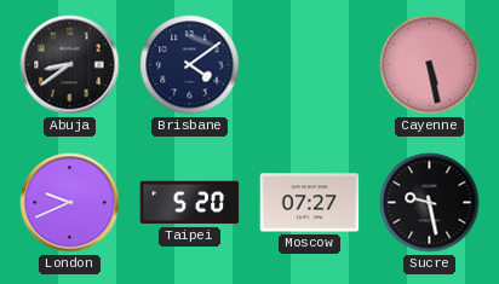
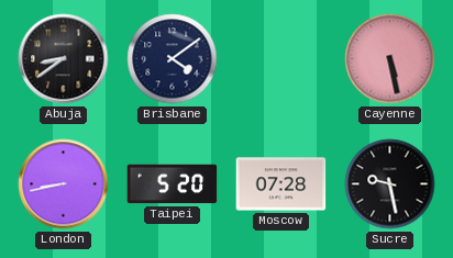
London: 9:41 -> 8:43 (64, 184)
Moscow: 07:27 -> 07:28 (281, 184)
